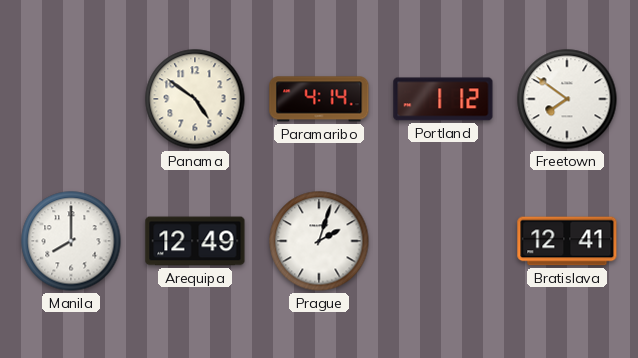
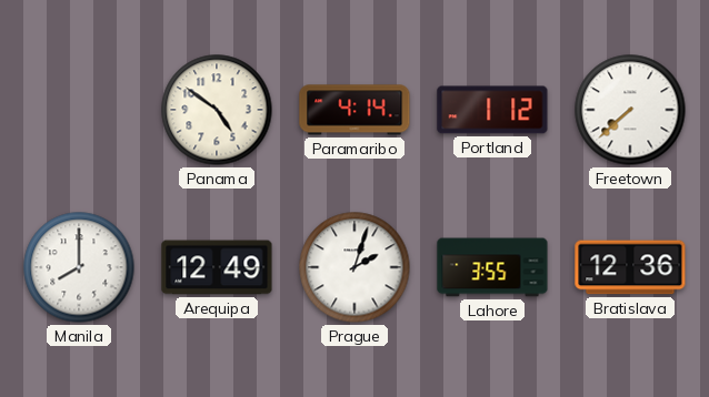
Freetown: 7:51 -> 7:38 (630, 110)
Lahore: none -> 3:55 (492, 267)
Bratislava: 12:41 -> 12:36 (630, 267)
